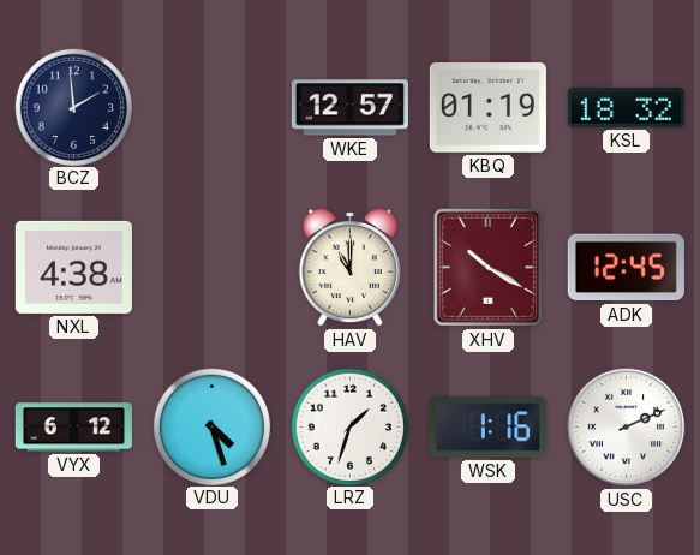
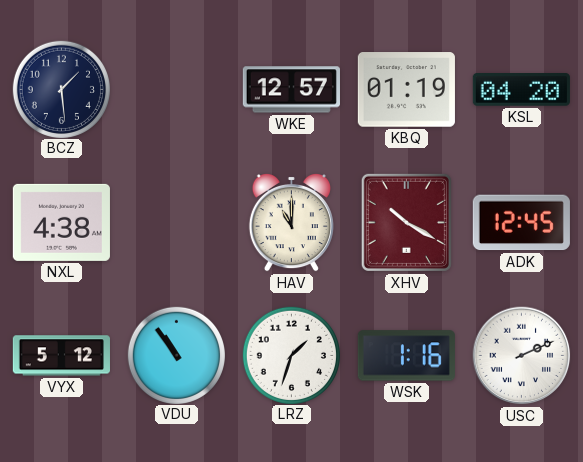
BCZ: 1:59 -> 1:29 (61, 89)
KSL: 18:32 -> 04:20 (521, 90)
VYX: 6:12 -> 5:12 (61, 356)
VDU: 4:27 -> 10:54 (176, 355)
